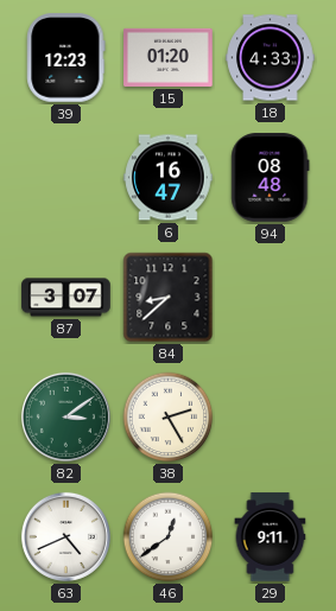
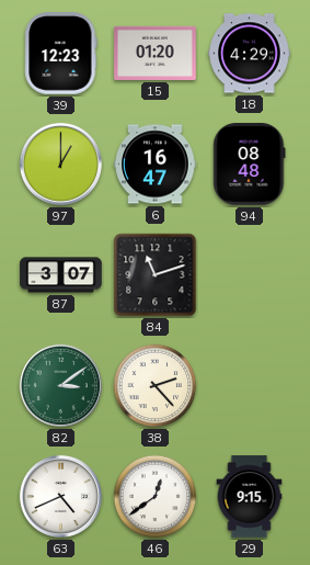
18: 4:33 -> 4:29 (250, 54)
97: none -> 1:00 (60, 163)
84: 8:38 -> 11:12 (156, 275)
38: 2:25 -> 2:23 (156, 386)
29: 9:11 -> 9:15 (250, 497)
